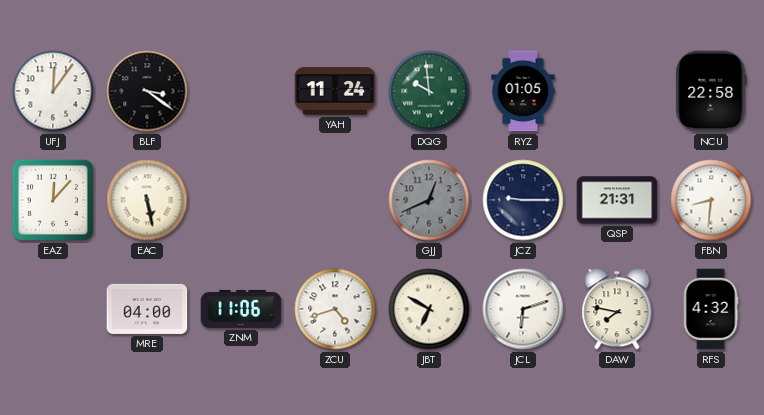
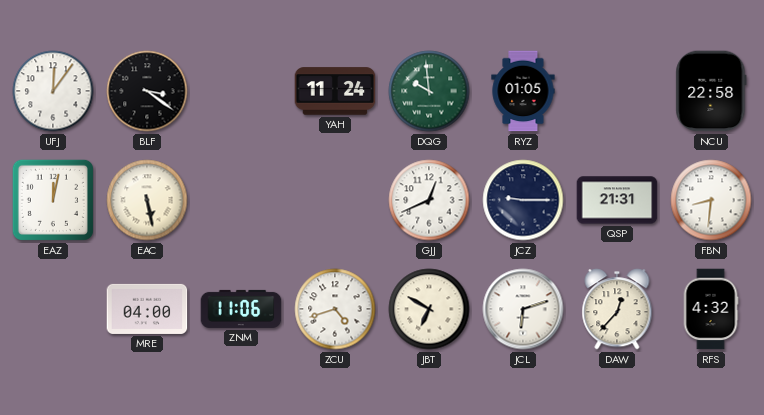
EAZ: 12:07 -> 12:02 (53, 200)
GJJ dial: grey -> white (429, 200)
DAW: 7:47 -> 12:37 (617, 309)
